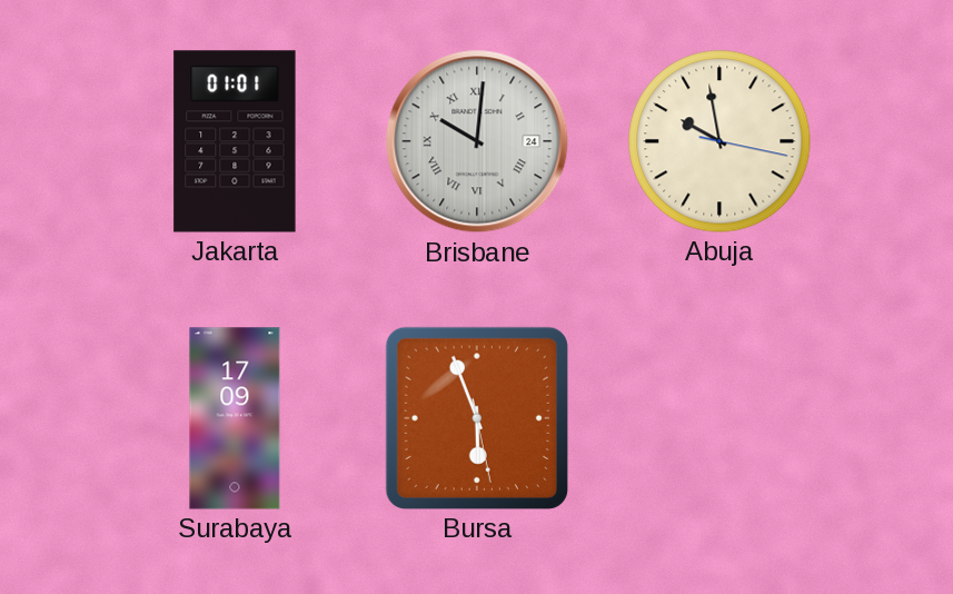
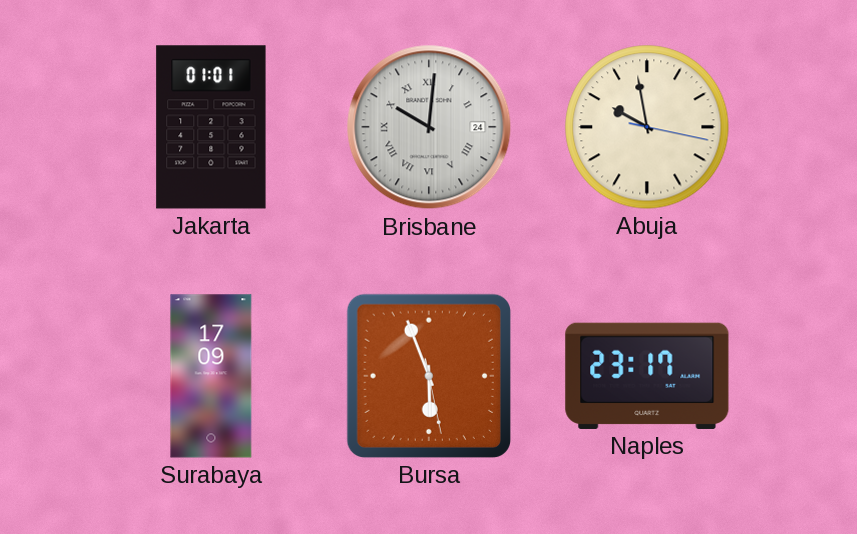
Naples: none -> 23:17 (647, 376)
